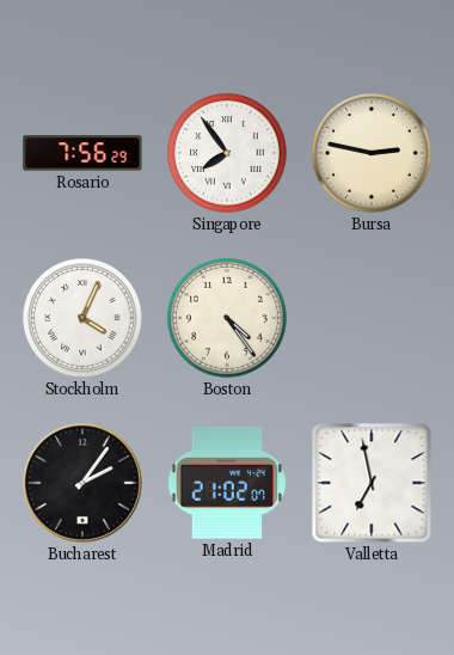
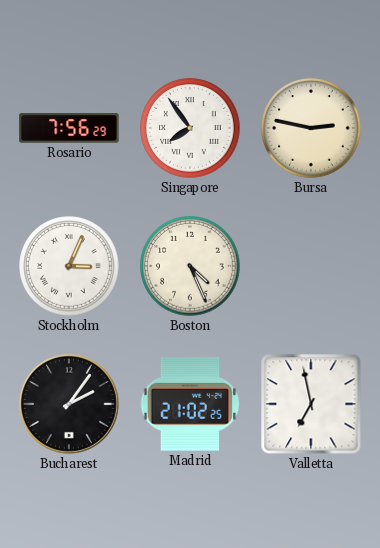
Stockholm: 4:04 -> 3:04 (69, 266)
Boston: 4:24 -> 4:26 (190, 266)
Madrid: 21:02:07 -> 21:02:25 (190, 405)
